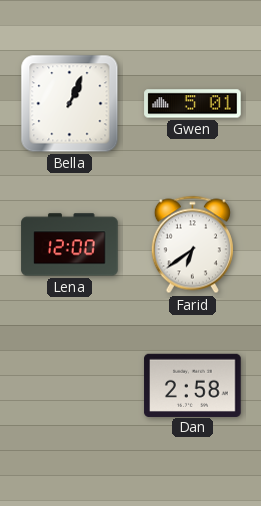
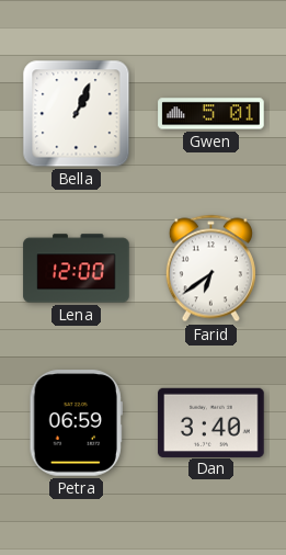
Petra: none -> 06:59 (76, 423)
Dan: 2:58 -> 3:40 (211, 422)
